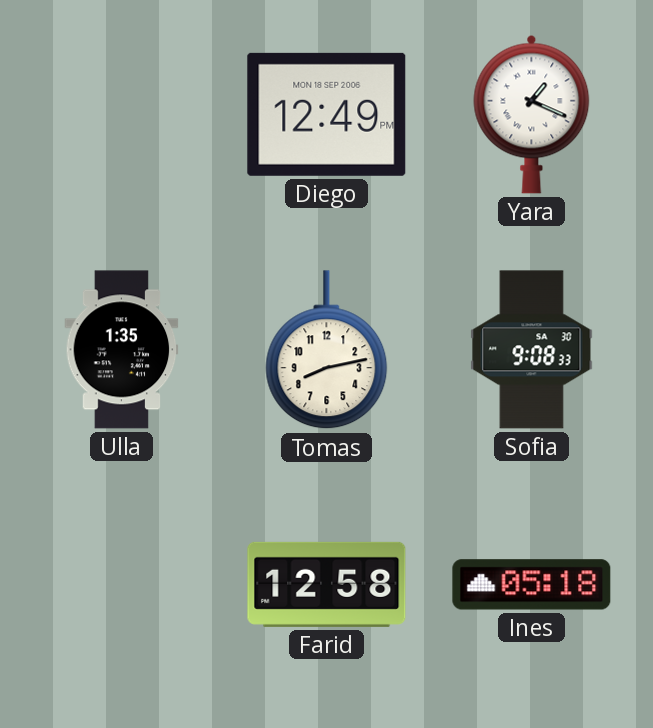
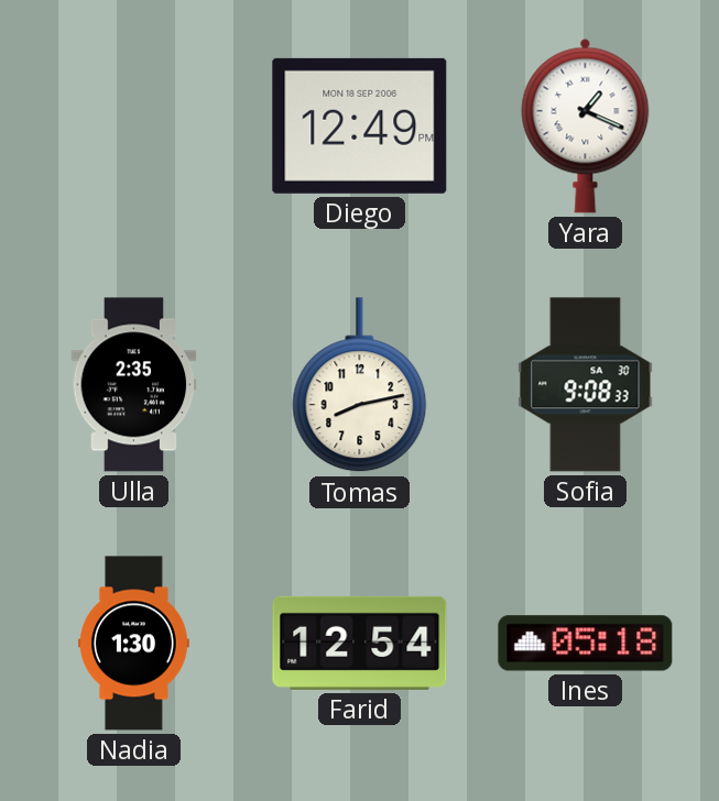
Ulla: 1:35 -> 2:35 (134, 385)
Nadia: none -> 1:30 (133, 644)
Farid: 12:58 -> 12:54 (360, 643)
